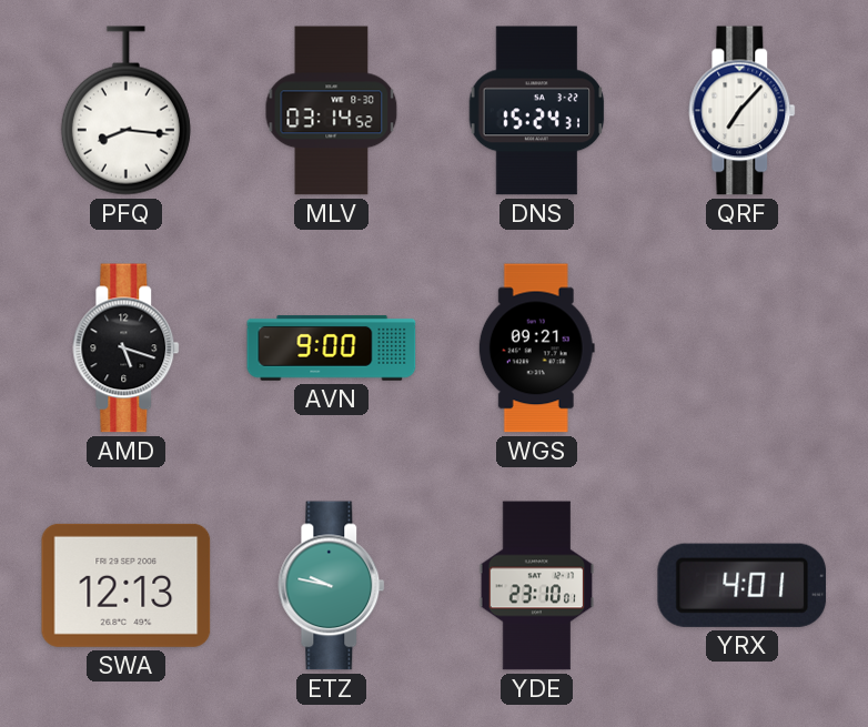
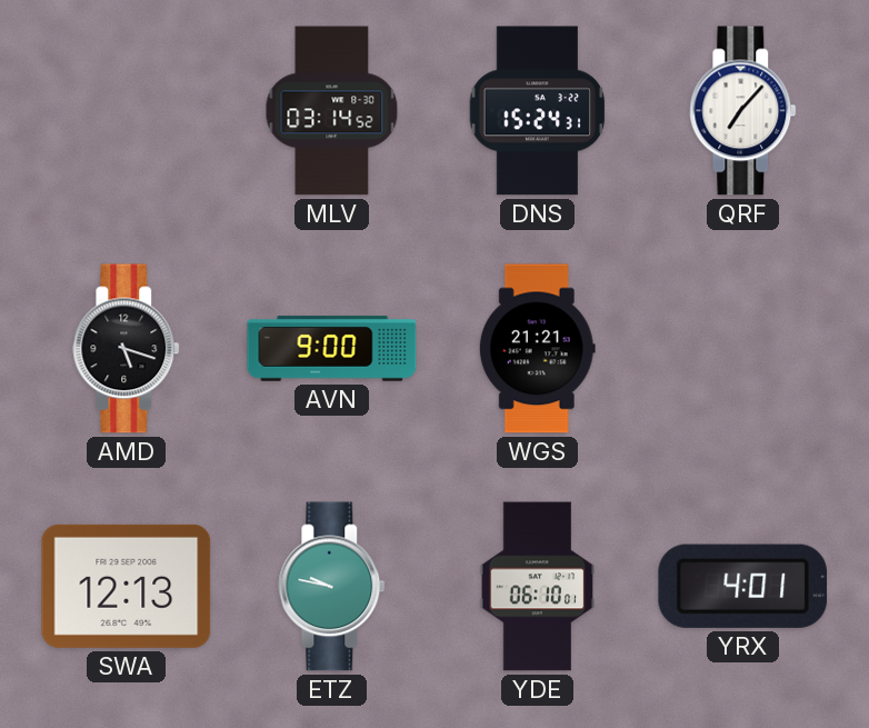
PFQ: 8:16 -> none (125, 111)
WGS: 09:21 -> 21:21 (537, 349)
YDE: 23:10 -> 06:10 (538, 587)
